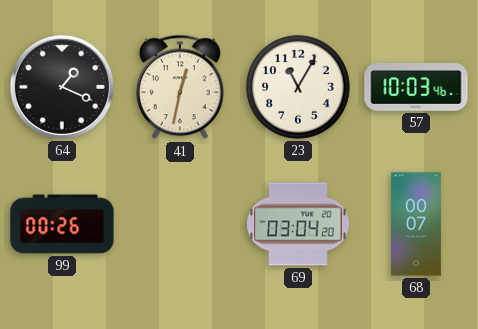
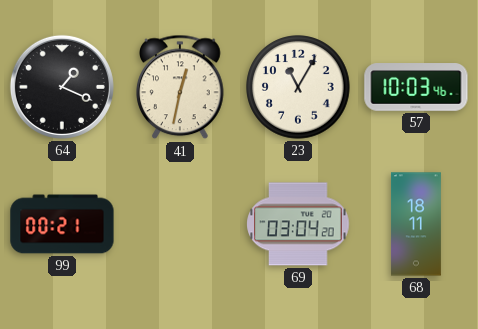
99: 00:26 -> 00:21 (62, 224)
68: 00:07 -> 18:11 (416, 224)
